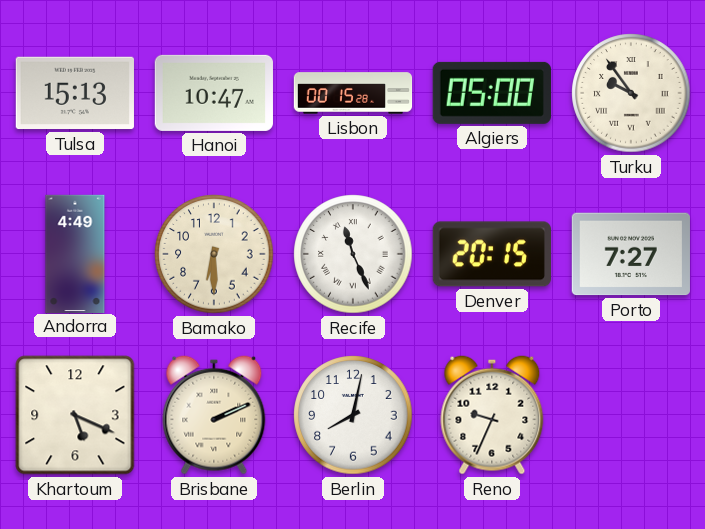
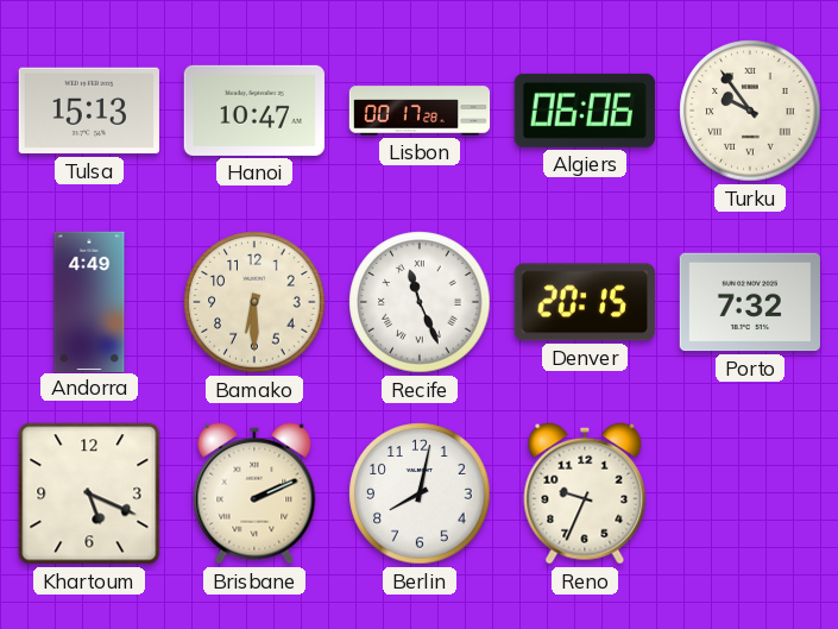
Lisbon: 00:15 -> 00:17 (420, 111)
Algiers: 05:00 -> 06:06 (585, 111)
Porto: 7:27 -> 7:32 (750, 302)
